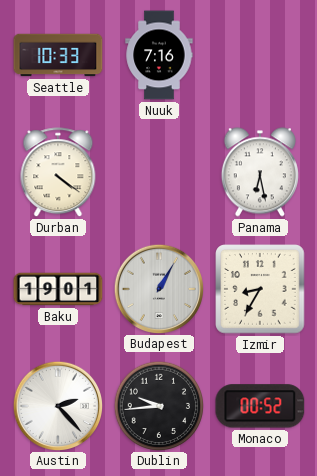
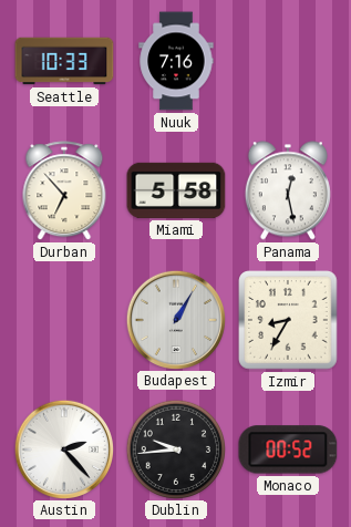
Durban: 4:21 -> 6:53 (64, 192)
Miami: none -> 5:58 (176, 190)
Panama: 6:28 -> 12:28 (288, 190)
Baku: 19:01 -> none (58, 289)
